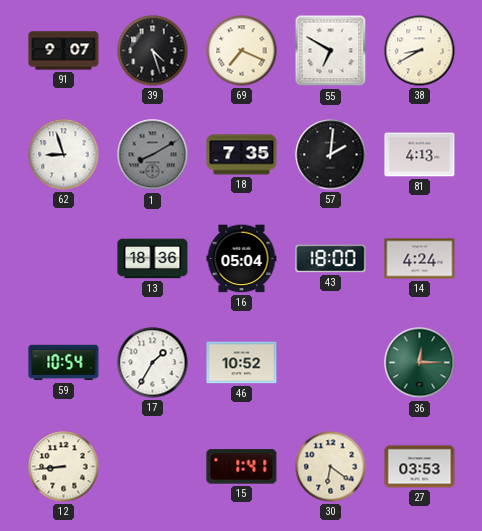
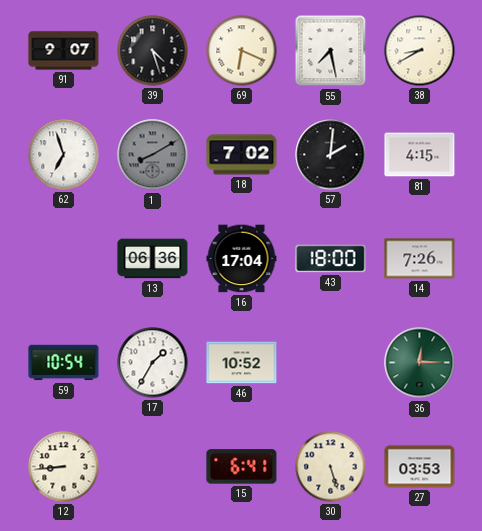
69: 7:19 -> 6:19 (242, 51)
55: 6:50 -> 7:28 (331, 51)
62: 8:57 -> 6:57 (64, 155)
18: 7:35 -> 7:02 (242, 155)
81: 4:13 -> 4:15 (420, 155)
13: 18:36 -> 06:36 (153, 259)
16: 05:04 -> 17:04 (242, 259)
14: 4:24 -> 7:26 (420, 259)
15: 1:41 -> 6:41 (242, 467)
30: 6:21 -> 5:27 (331, 467)
